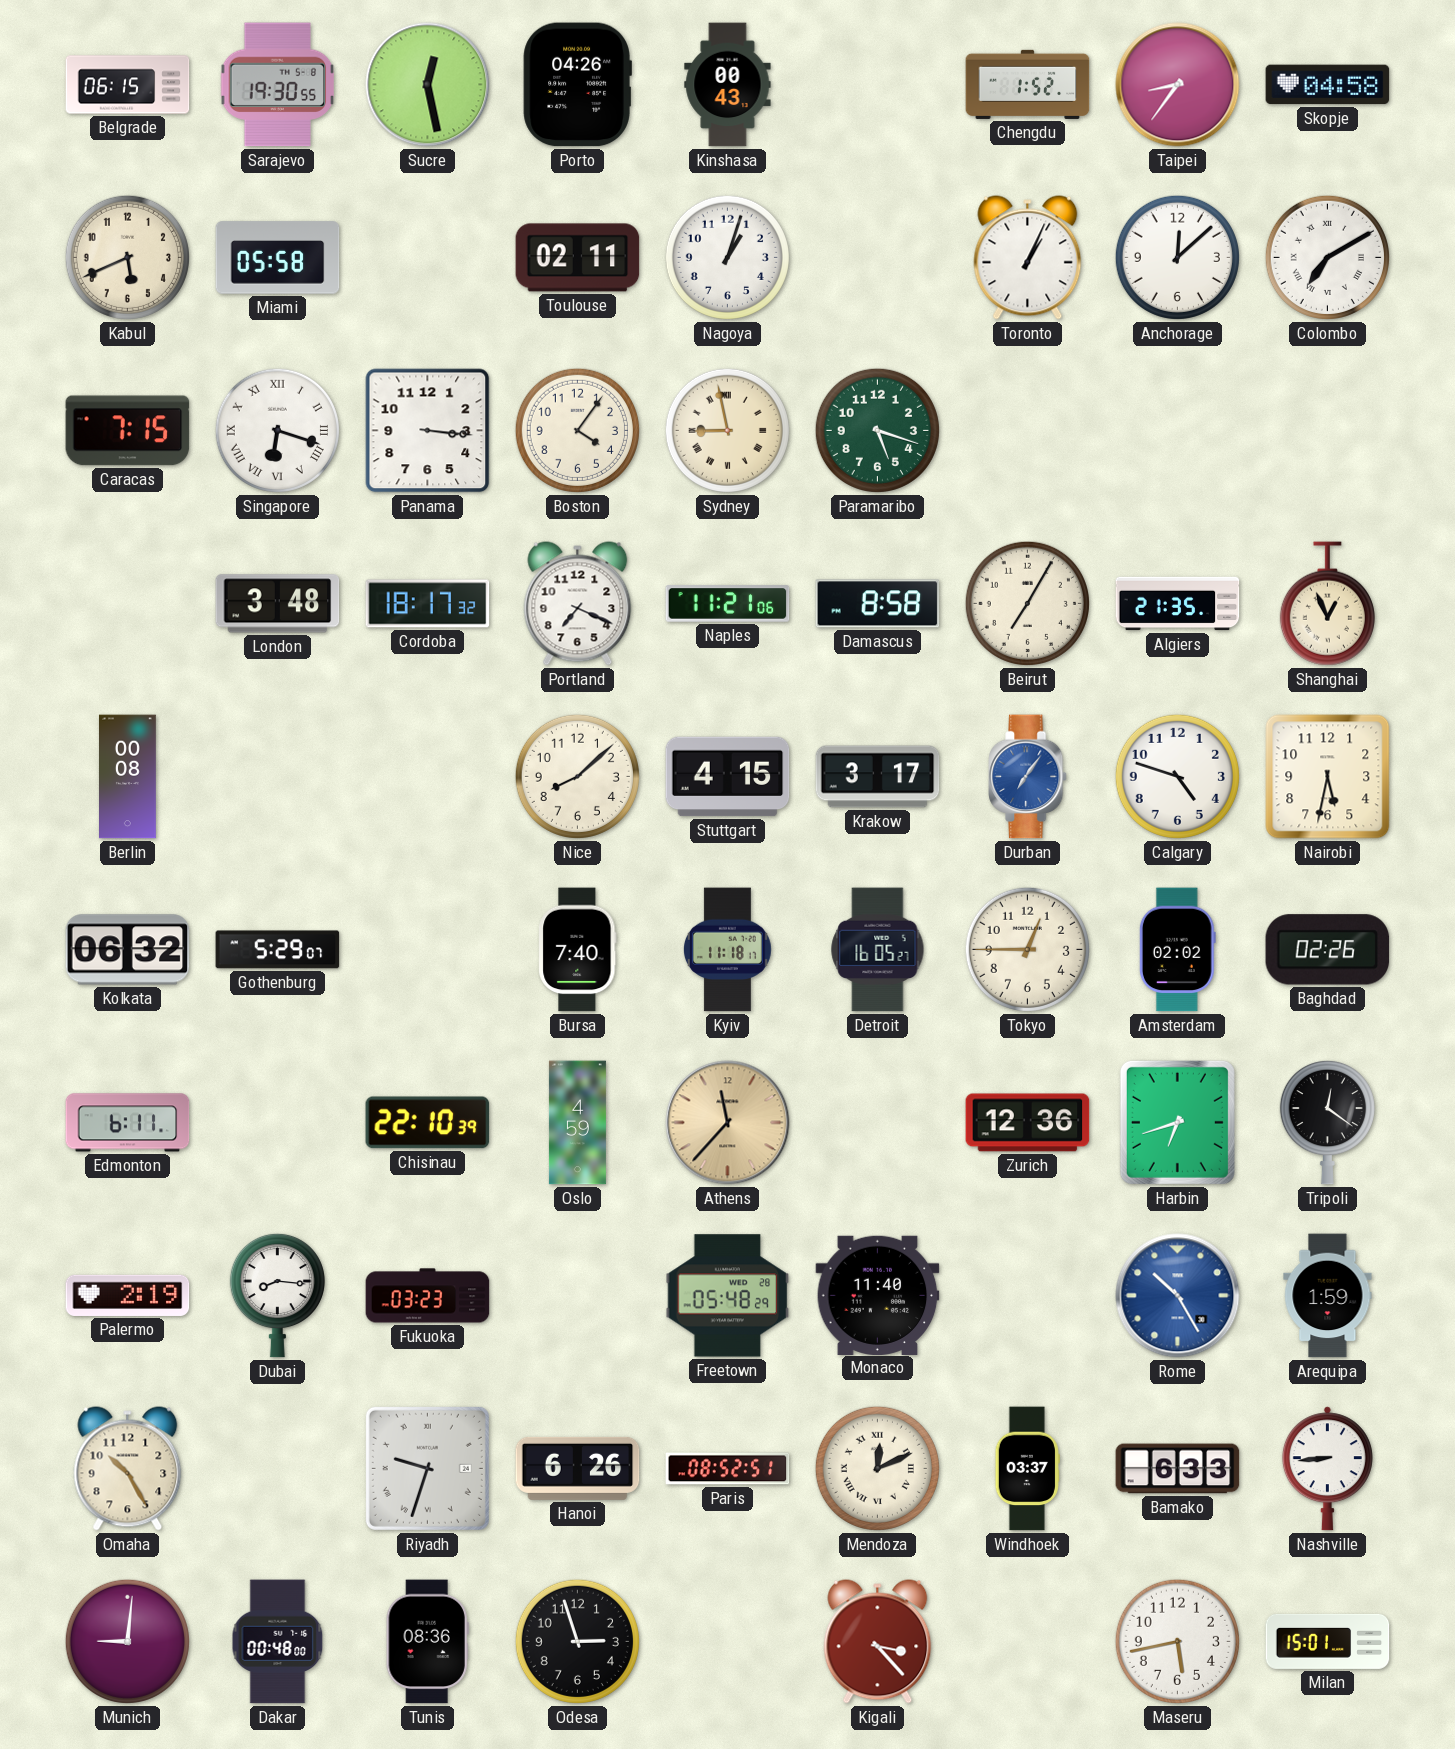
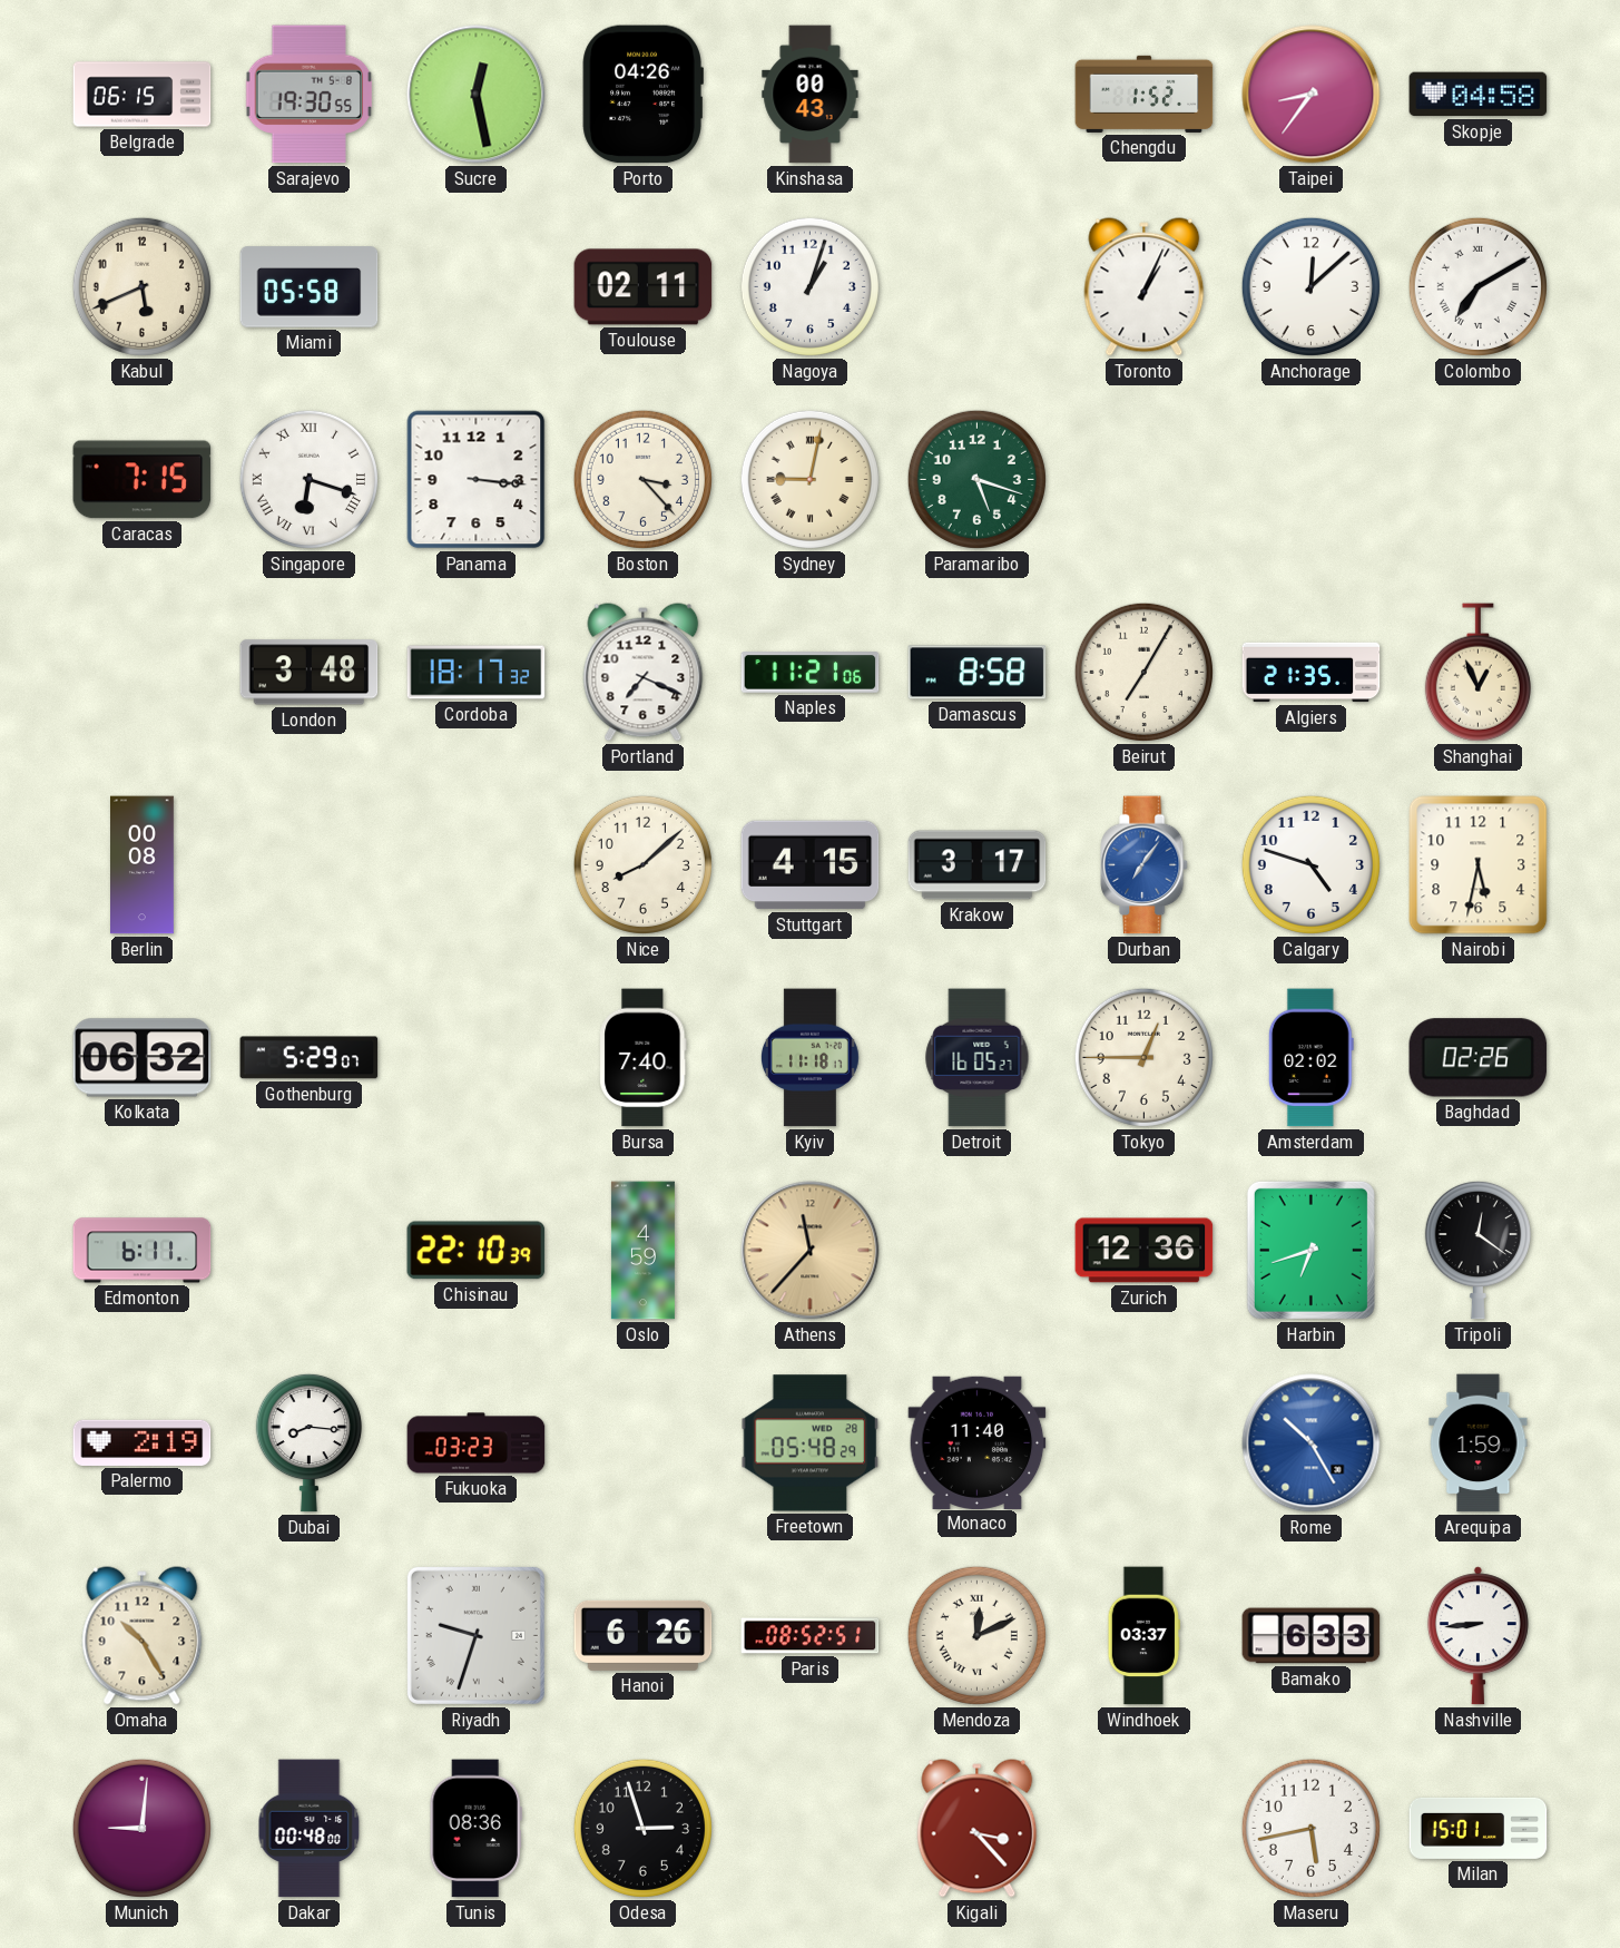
Boston: 4:06 -> 3:23 (642, 479)
Sydney: 8:58 -> 9:02 (809, 479)
